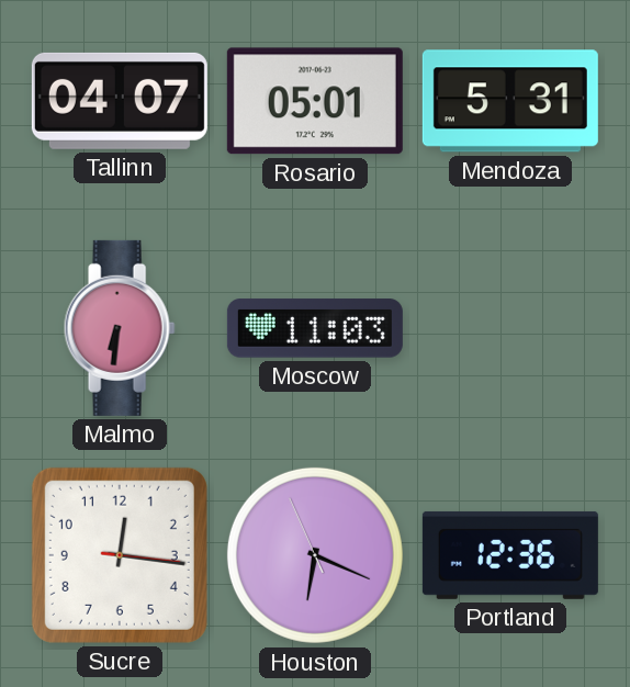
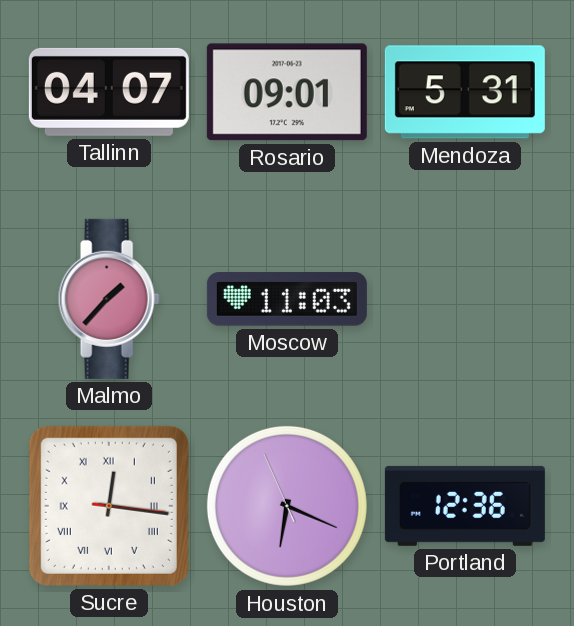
Rosario: 05:01 -> 09:01 (287, 92)
Malmo: 6:31 -> 1:37 (109, 299)
Sucre numerals: Arabic -> Roman (109, 506)
